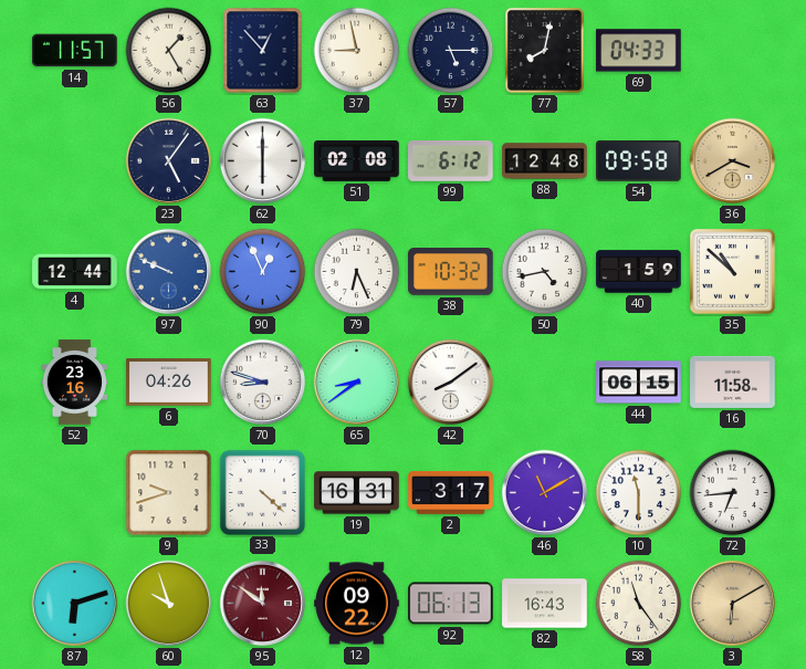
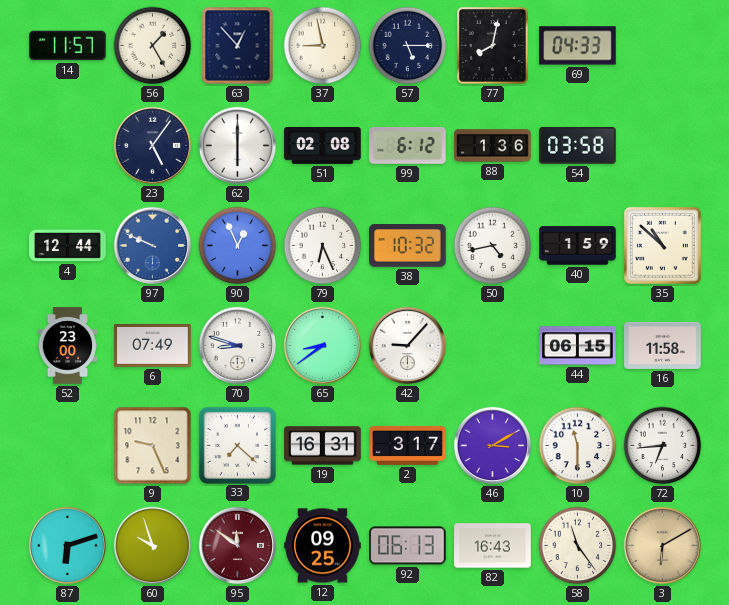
88: 12:48 -> 1:36 (493, 146)
54: 09:58 -> 03:58 (578, 145)
36: 3:40 -> none (733, 161)
52: 23:16 -> 23:00 (68, 346)
6: 04:26 -> 07:49 (153, 346)
42: 8:09 -> 9:07 (408, 346)
9: 9:42 -> 9:26 (153, 446)
33: 4:22 -> 7:22 (237, 445)
46: 11:10 -> 3:10 (493, 446)
12: 09:22 -> 09:25 (323, 546)
